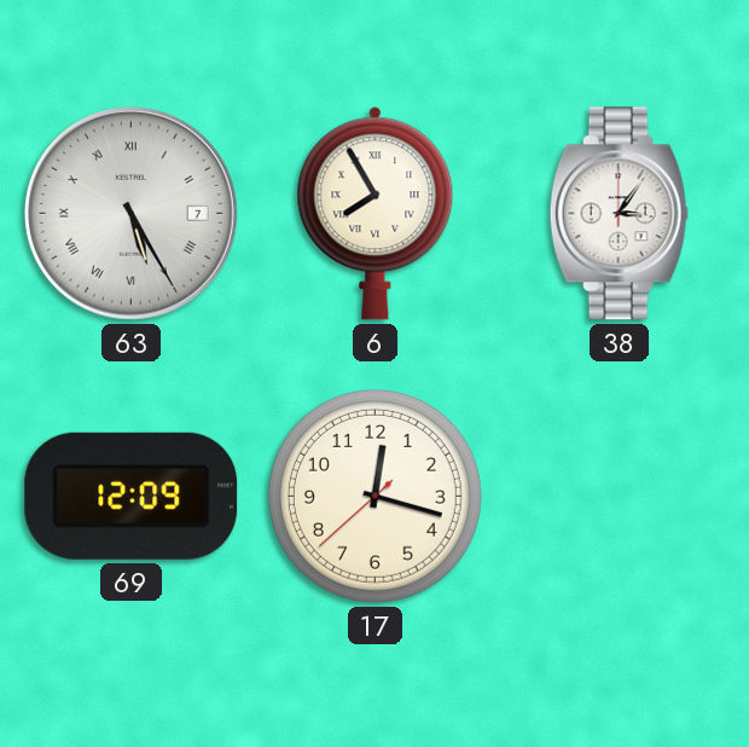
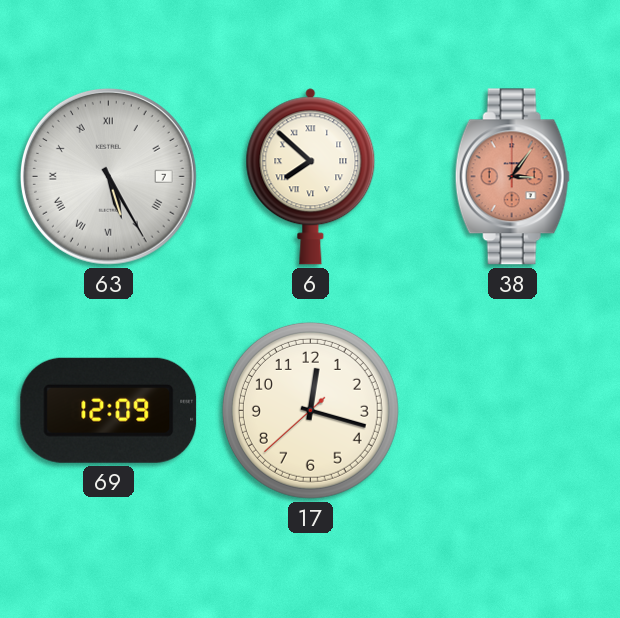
6: 7:55 -> 7:52 (311, 177)
38 dial: white -> salmon (512, 177)
